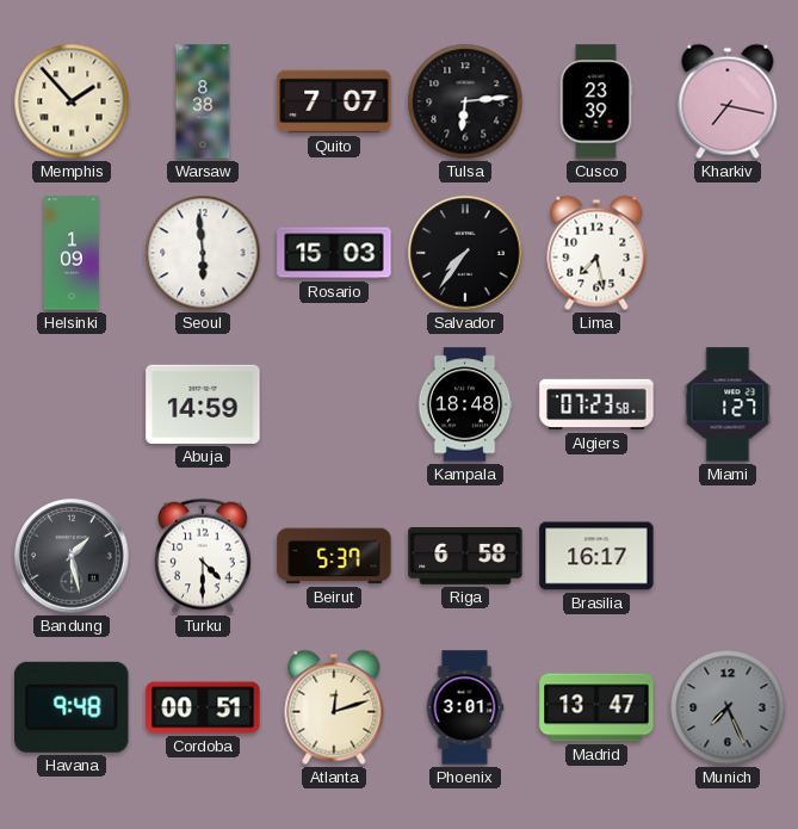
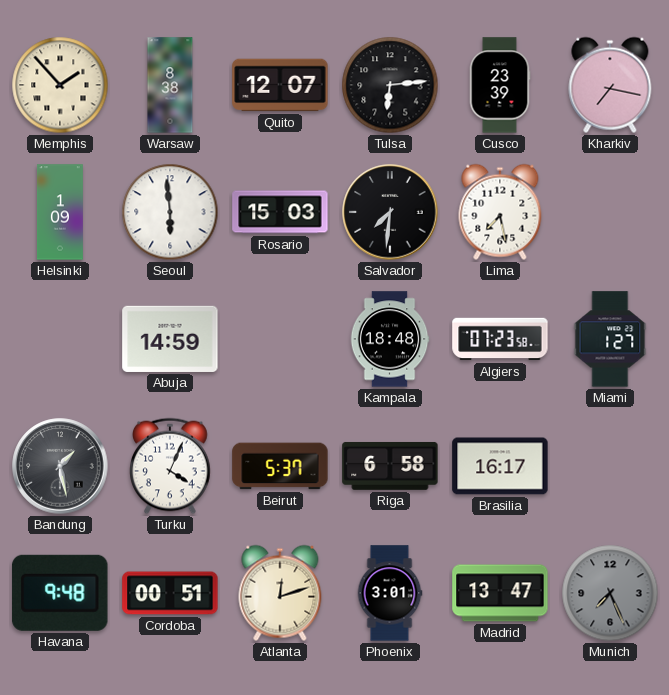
Quito: 7:07 -> 12:07 (280, 85)
Salvador: 7:36 -> 7:31 (390, 212)
Turku: 4:30 -> 4:04 (170, 466)
